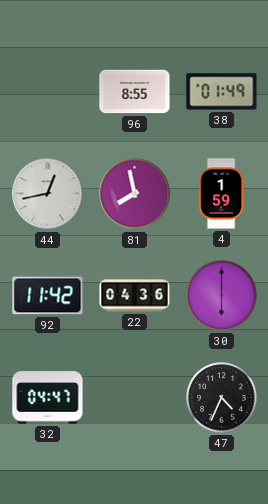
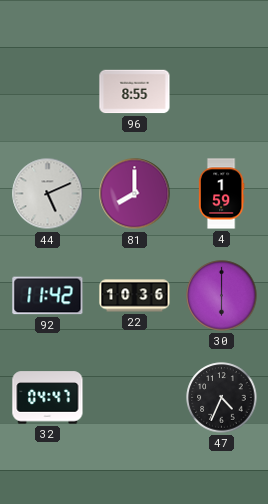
38: 01:49 -> none (222, 92)
44: 12:43 -> 5:11 (48, 194)
81: 7:58 -> 8:00 (135, 194)
22: 04:36 -> 10:36 (135, 296)
